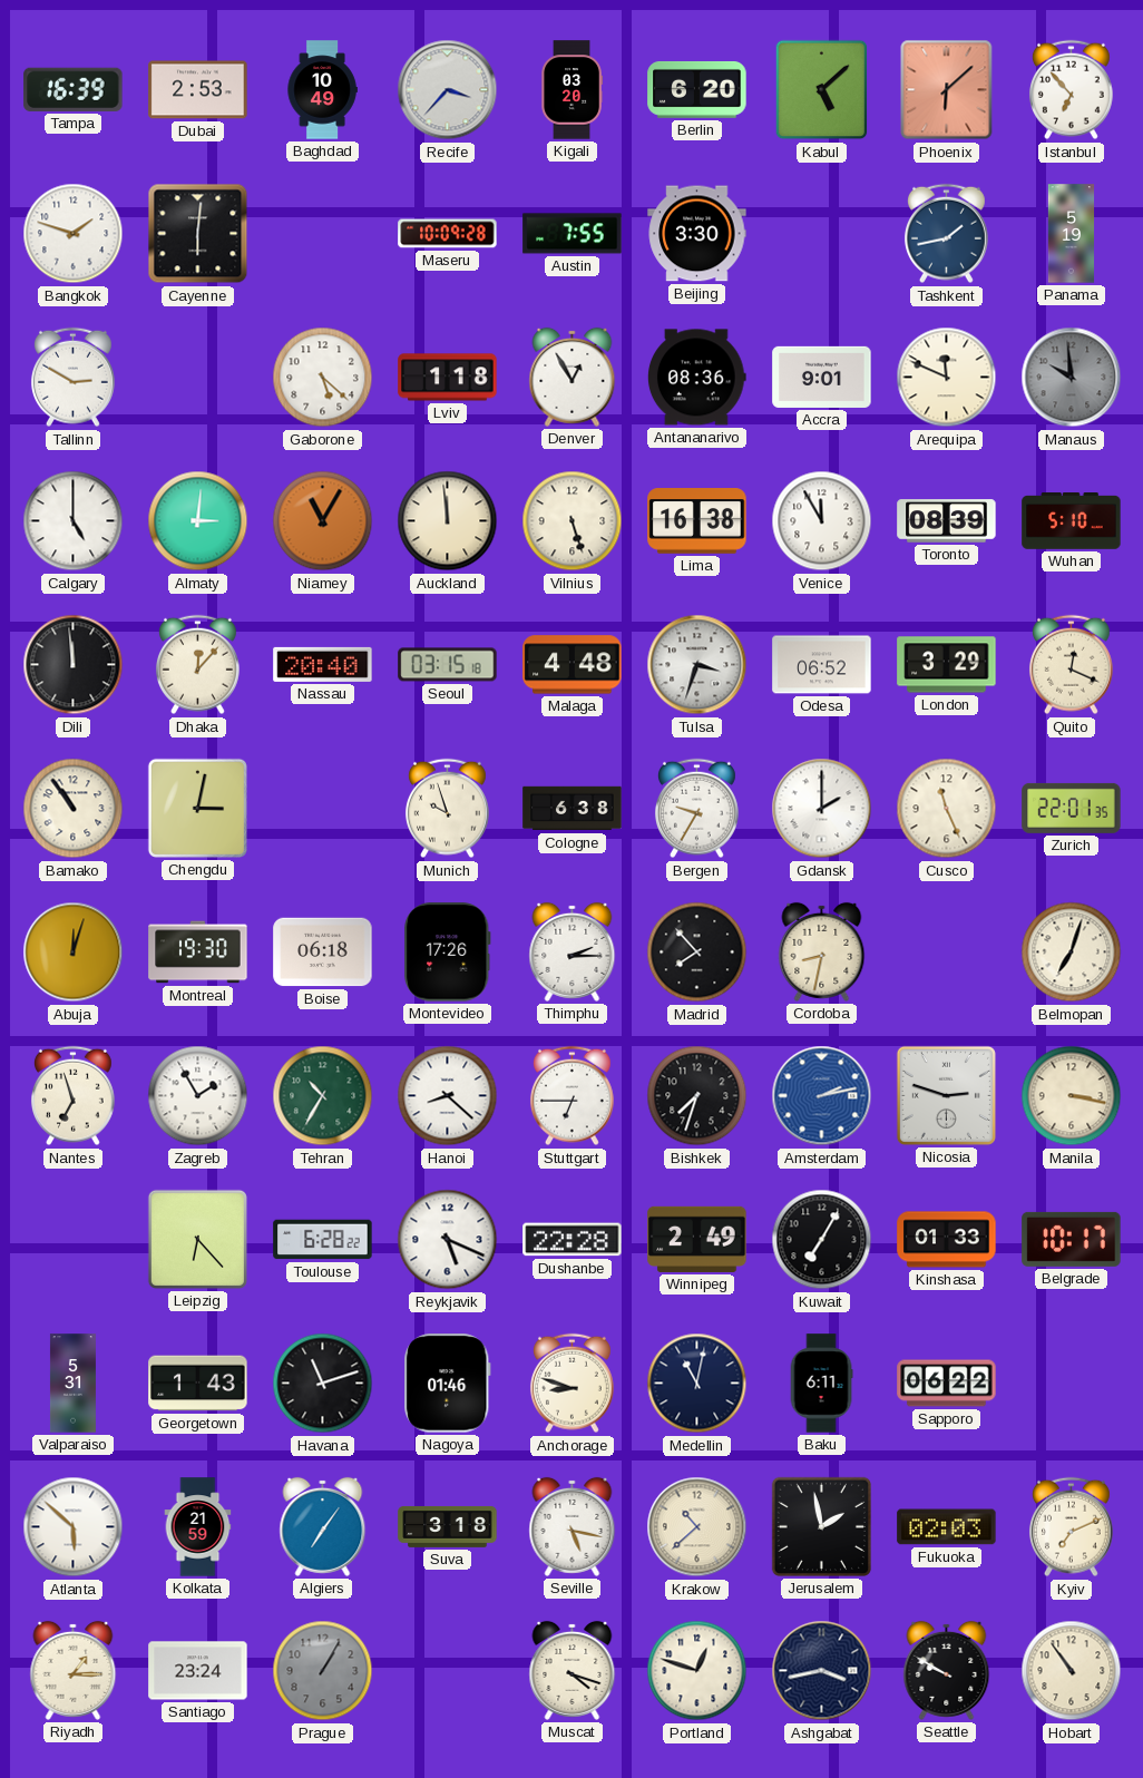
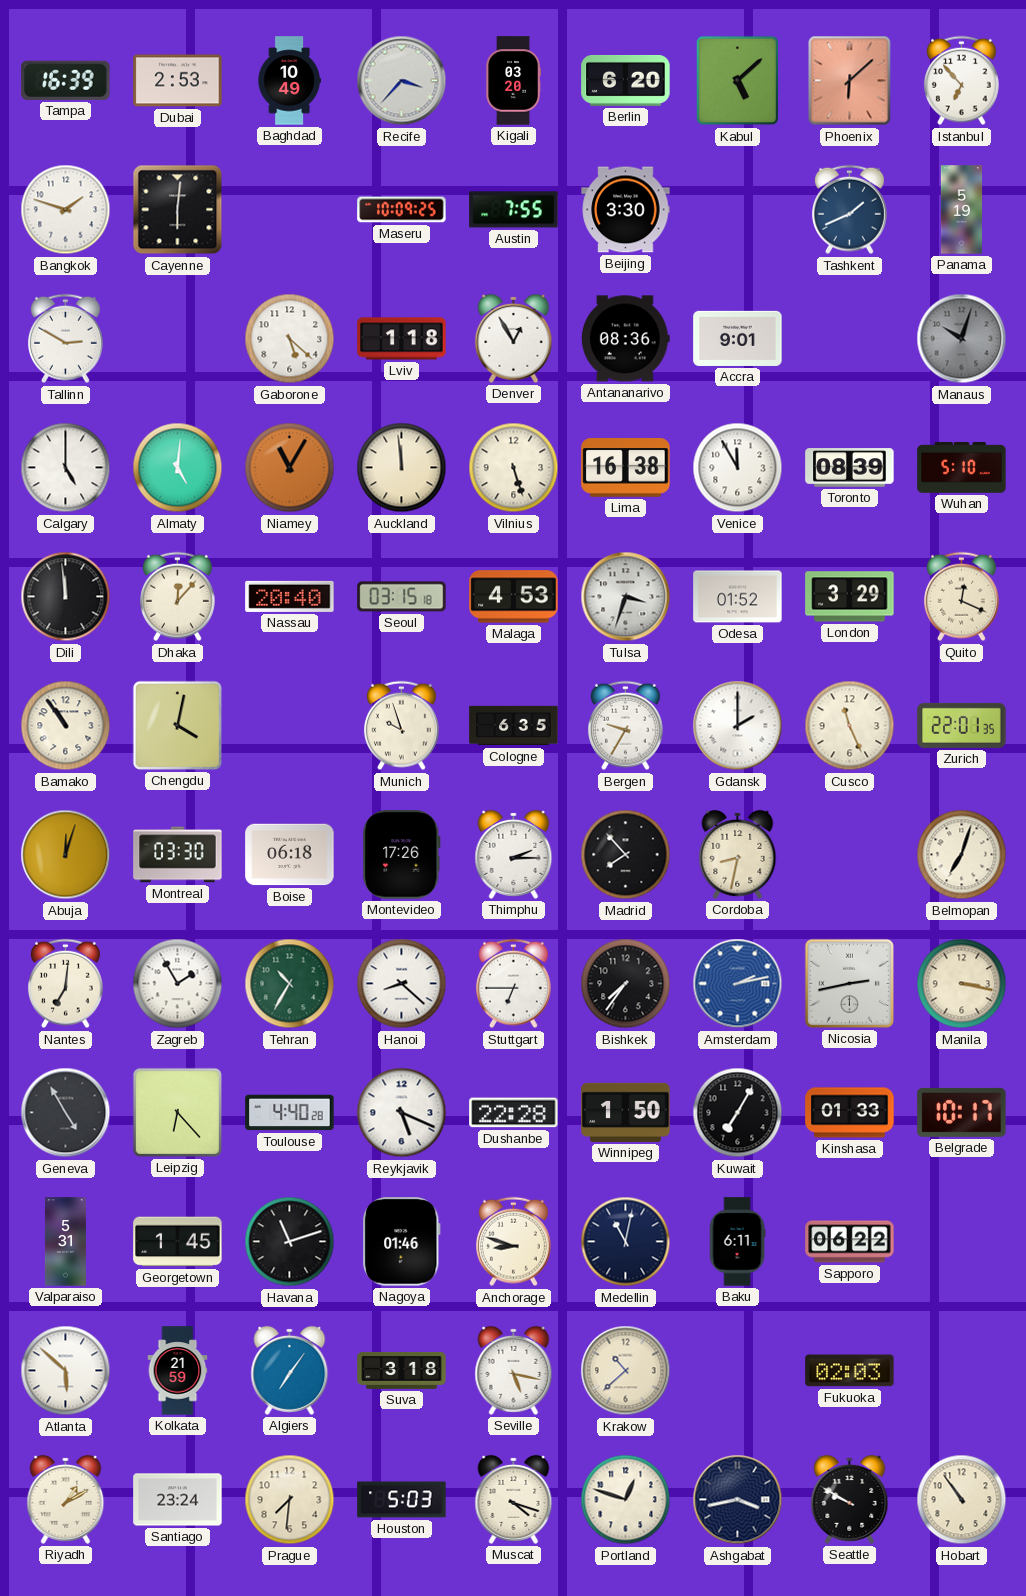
Maseru: 10:09:28 -> 10:09:25 (402, 210)
Tashkent: 1:43 -> 1:41 (849, 210)
Arequipa: 11:49 -> none (947, 378)
Manaus: 9:59 -> 10:03 (962, 339)
Almaty: 3:01 -> 5:01 (178, 468)
Malaga: 4:48 -> 4:53 (514, 597)
Odesa: 06:52 -> 01:52 (738, 597)
Chengdu: 3:02 -> 4:02 (177, 725)
Cologne: 6:38 -> 6:35 (514, 726)
Montreal: 19:30 -> 03:30 (178, 855)
Nantes: 6:57 -> 7:01 (65, 984)
Bishkek: 7:33 -> 7:36 (626, 984)
Nicosia: 2:48 -> 2:43 (849, 983)
Geneva: none -> 4:55 (66, 1113)
Toulouse: 6:28 -> 4:40 (290, 1113)
Winnipeg: 2:49 -> 1:50 (626, 1112)
Georgetown: 1:43 -> 1:45 (178, 1242)
Jerusalem: 1:58 -> none (821, 1526)
Kyiv: 7:11 -> none (1071, 1527)
Riyadh: 1:15 -> 1:10 (66, 1499)
Prague: 1:05 -> 7:31 (290, 1500)
Prague dial: grey -> cream (290, 1500)
Houston: none -> 5:03 (402, 1500)
